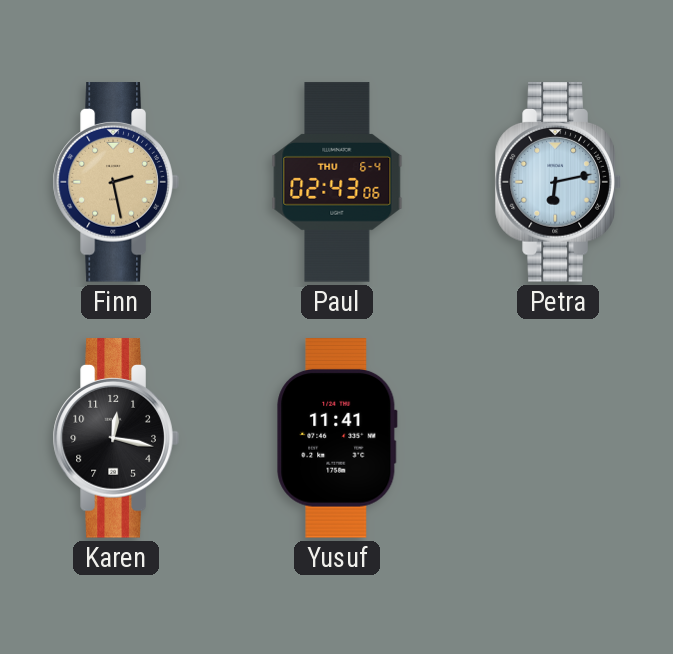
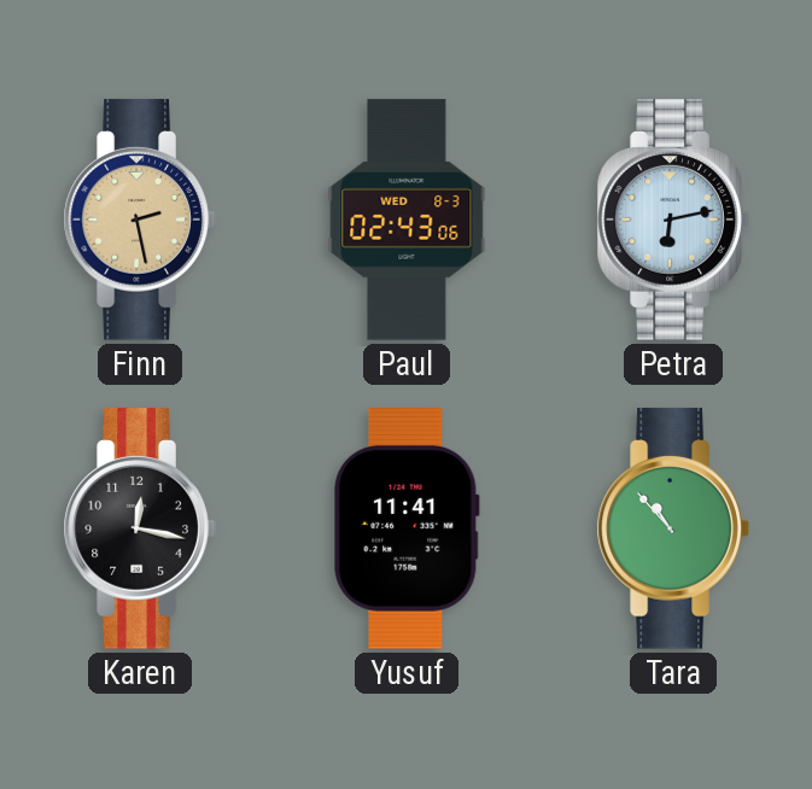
Paul date: THU 6-4 -> WED 8-3 (407, 220)
Tara: none -> 10:53 (673, 528)
